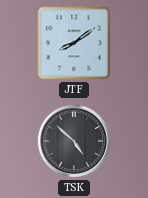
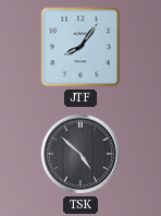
JTF: 8:09 -> 8:06 (81, 47)
